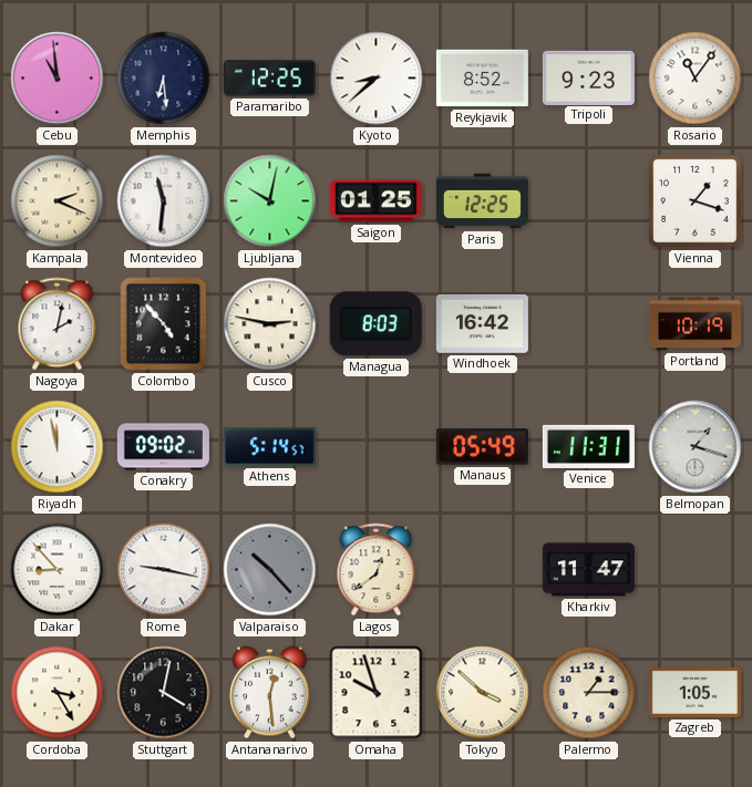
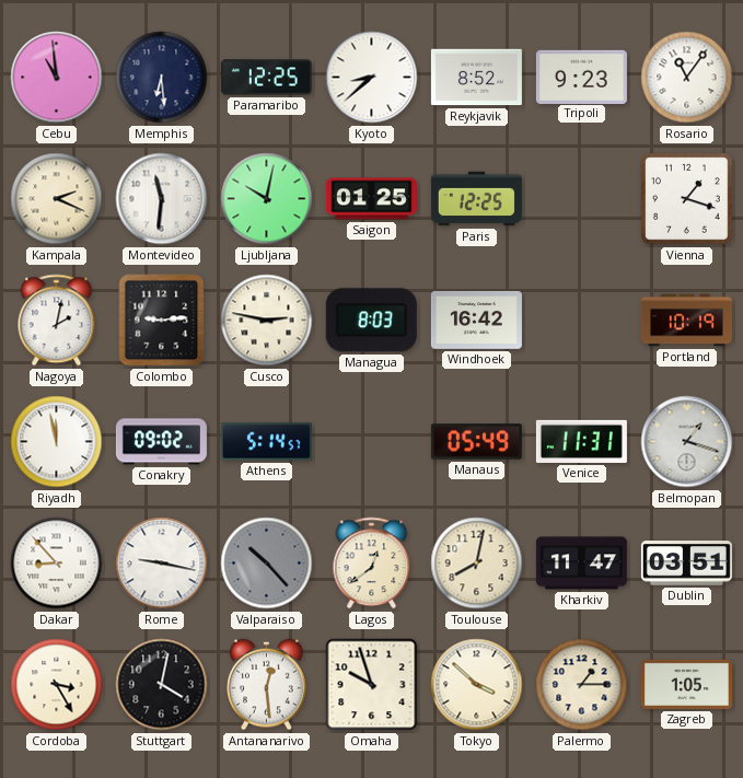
Colombo: 4:53 -> 9:14 (162, 321)
Toulouse: none -> 8:02 (477, 564)
Dublin: none -> 03:51 (686, 564)
